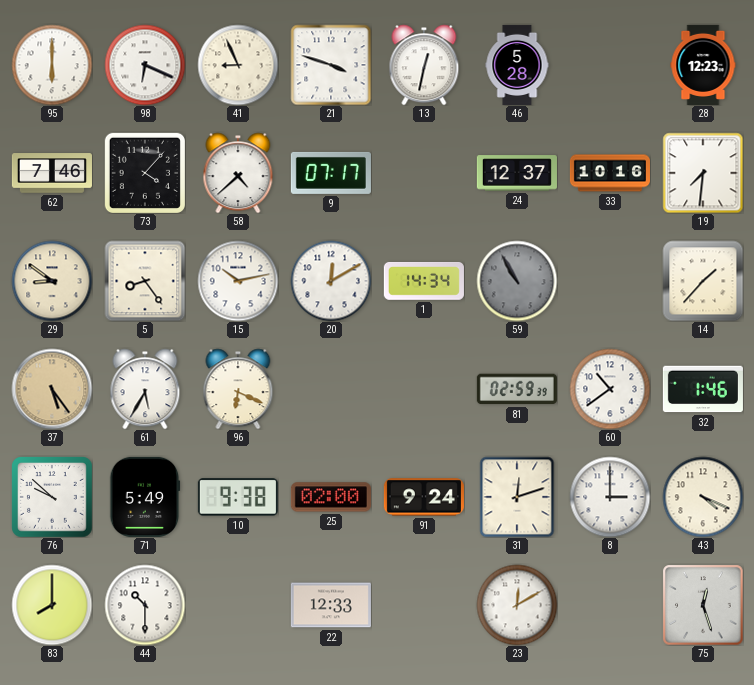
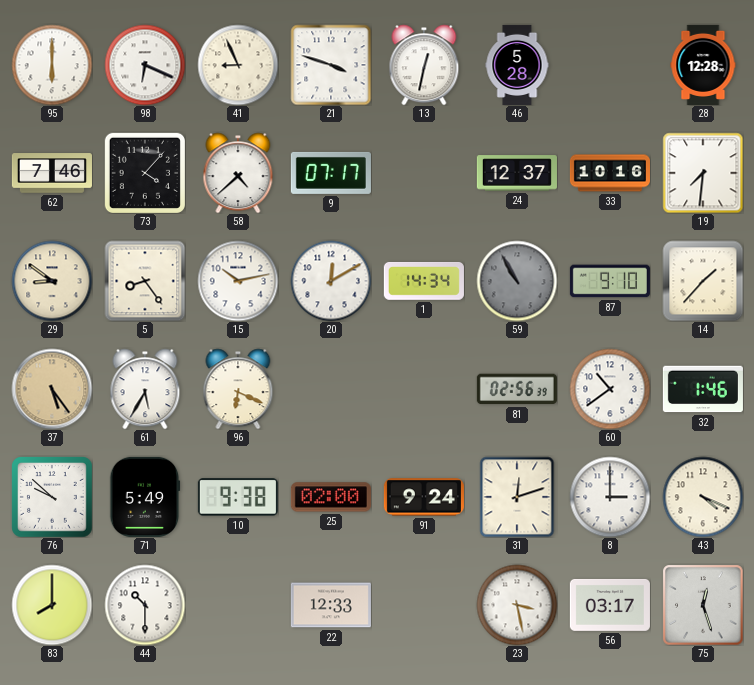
28: 12:23 -> 12:28 (703, 65)
87: none -> 9:10 (610, 281)
81: 02:59 -> 02:56 (517, 389)
23: 12:10 -> 3:28 (517, 605)
56: none -> 03:17 (610, 605)
